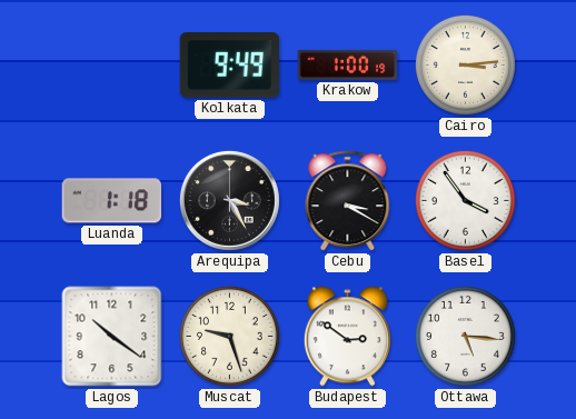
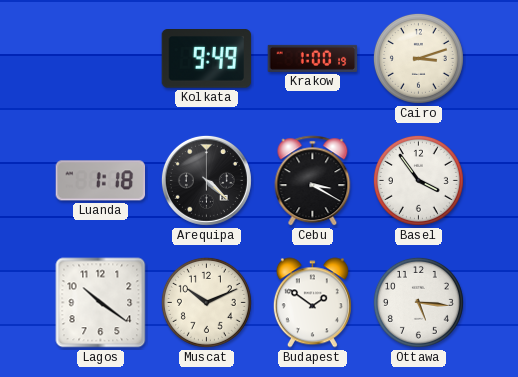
Cairo: 3:14 -> 3:12 (418, 58)
Arequipa: 3:25 -> 4:22 (206, 180)
Muscat: 9:27 -> 10:11 (206, 302)
Budapest: 2:51 -> 1:51 (312, 303)
